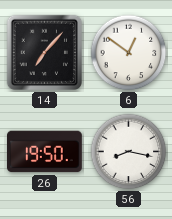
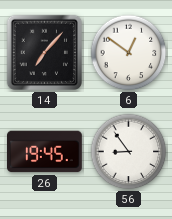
26: 19:50 -> 19:45 (45, 152)
56: 8:17 -> 8:54 (129, 152)
